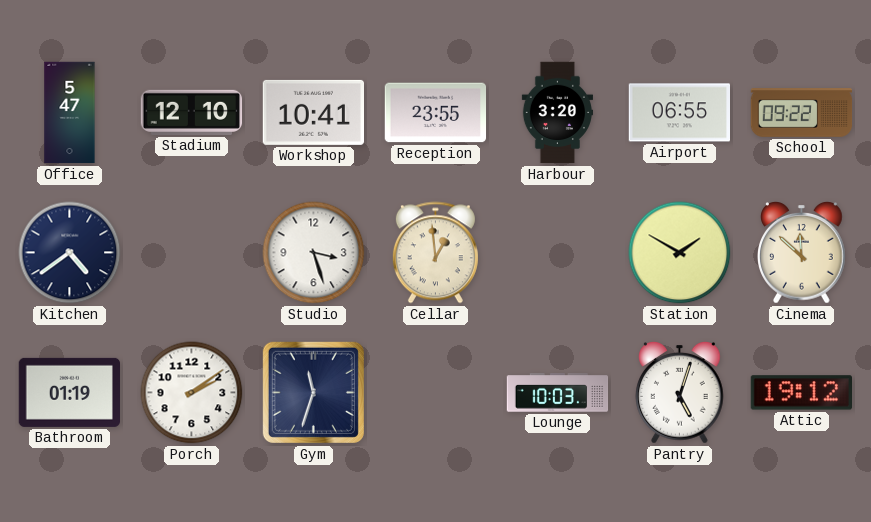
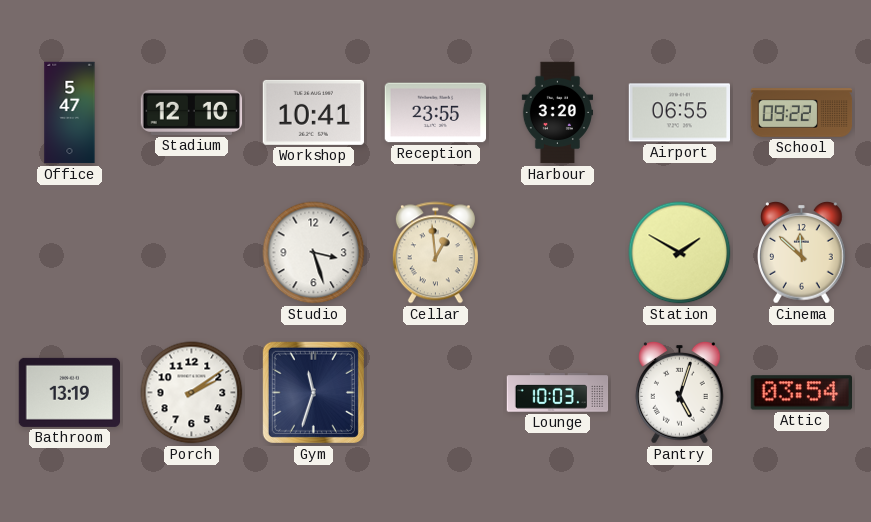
Kitchen: 4:39 -> none (70, 253)
Bathroom: 01:19 -> 13:19 (69, 392)
Attic: 19:12 -> 03:54 (801, 393)
